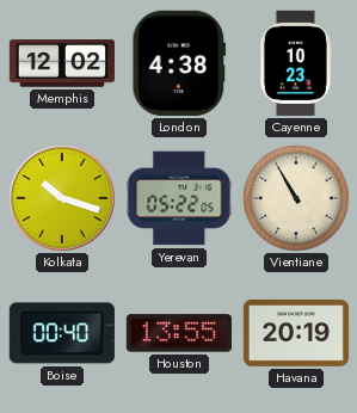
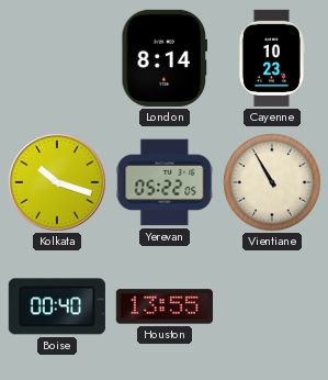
Memphis: 12:02 -> none (61, 63)
London: 4:38 -> 8:14 (165, 58)
Havana: 20:19 -> none (295, 333)
